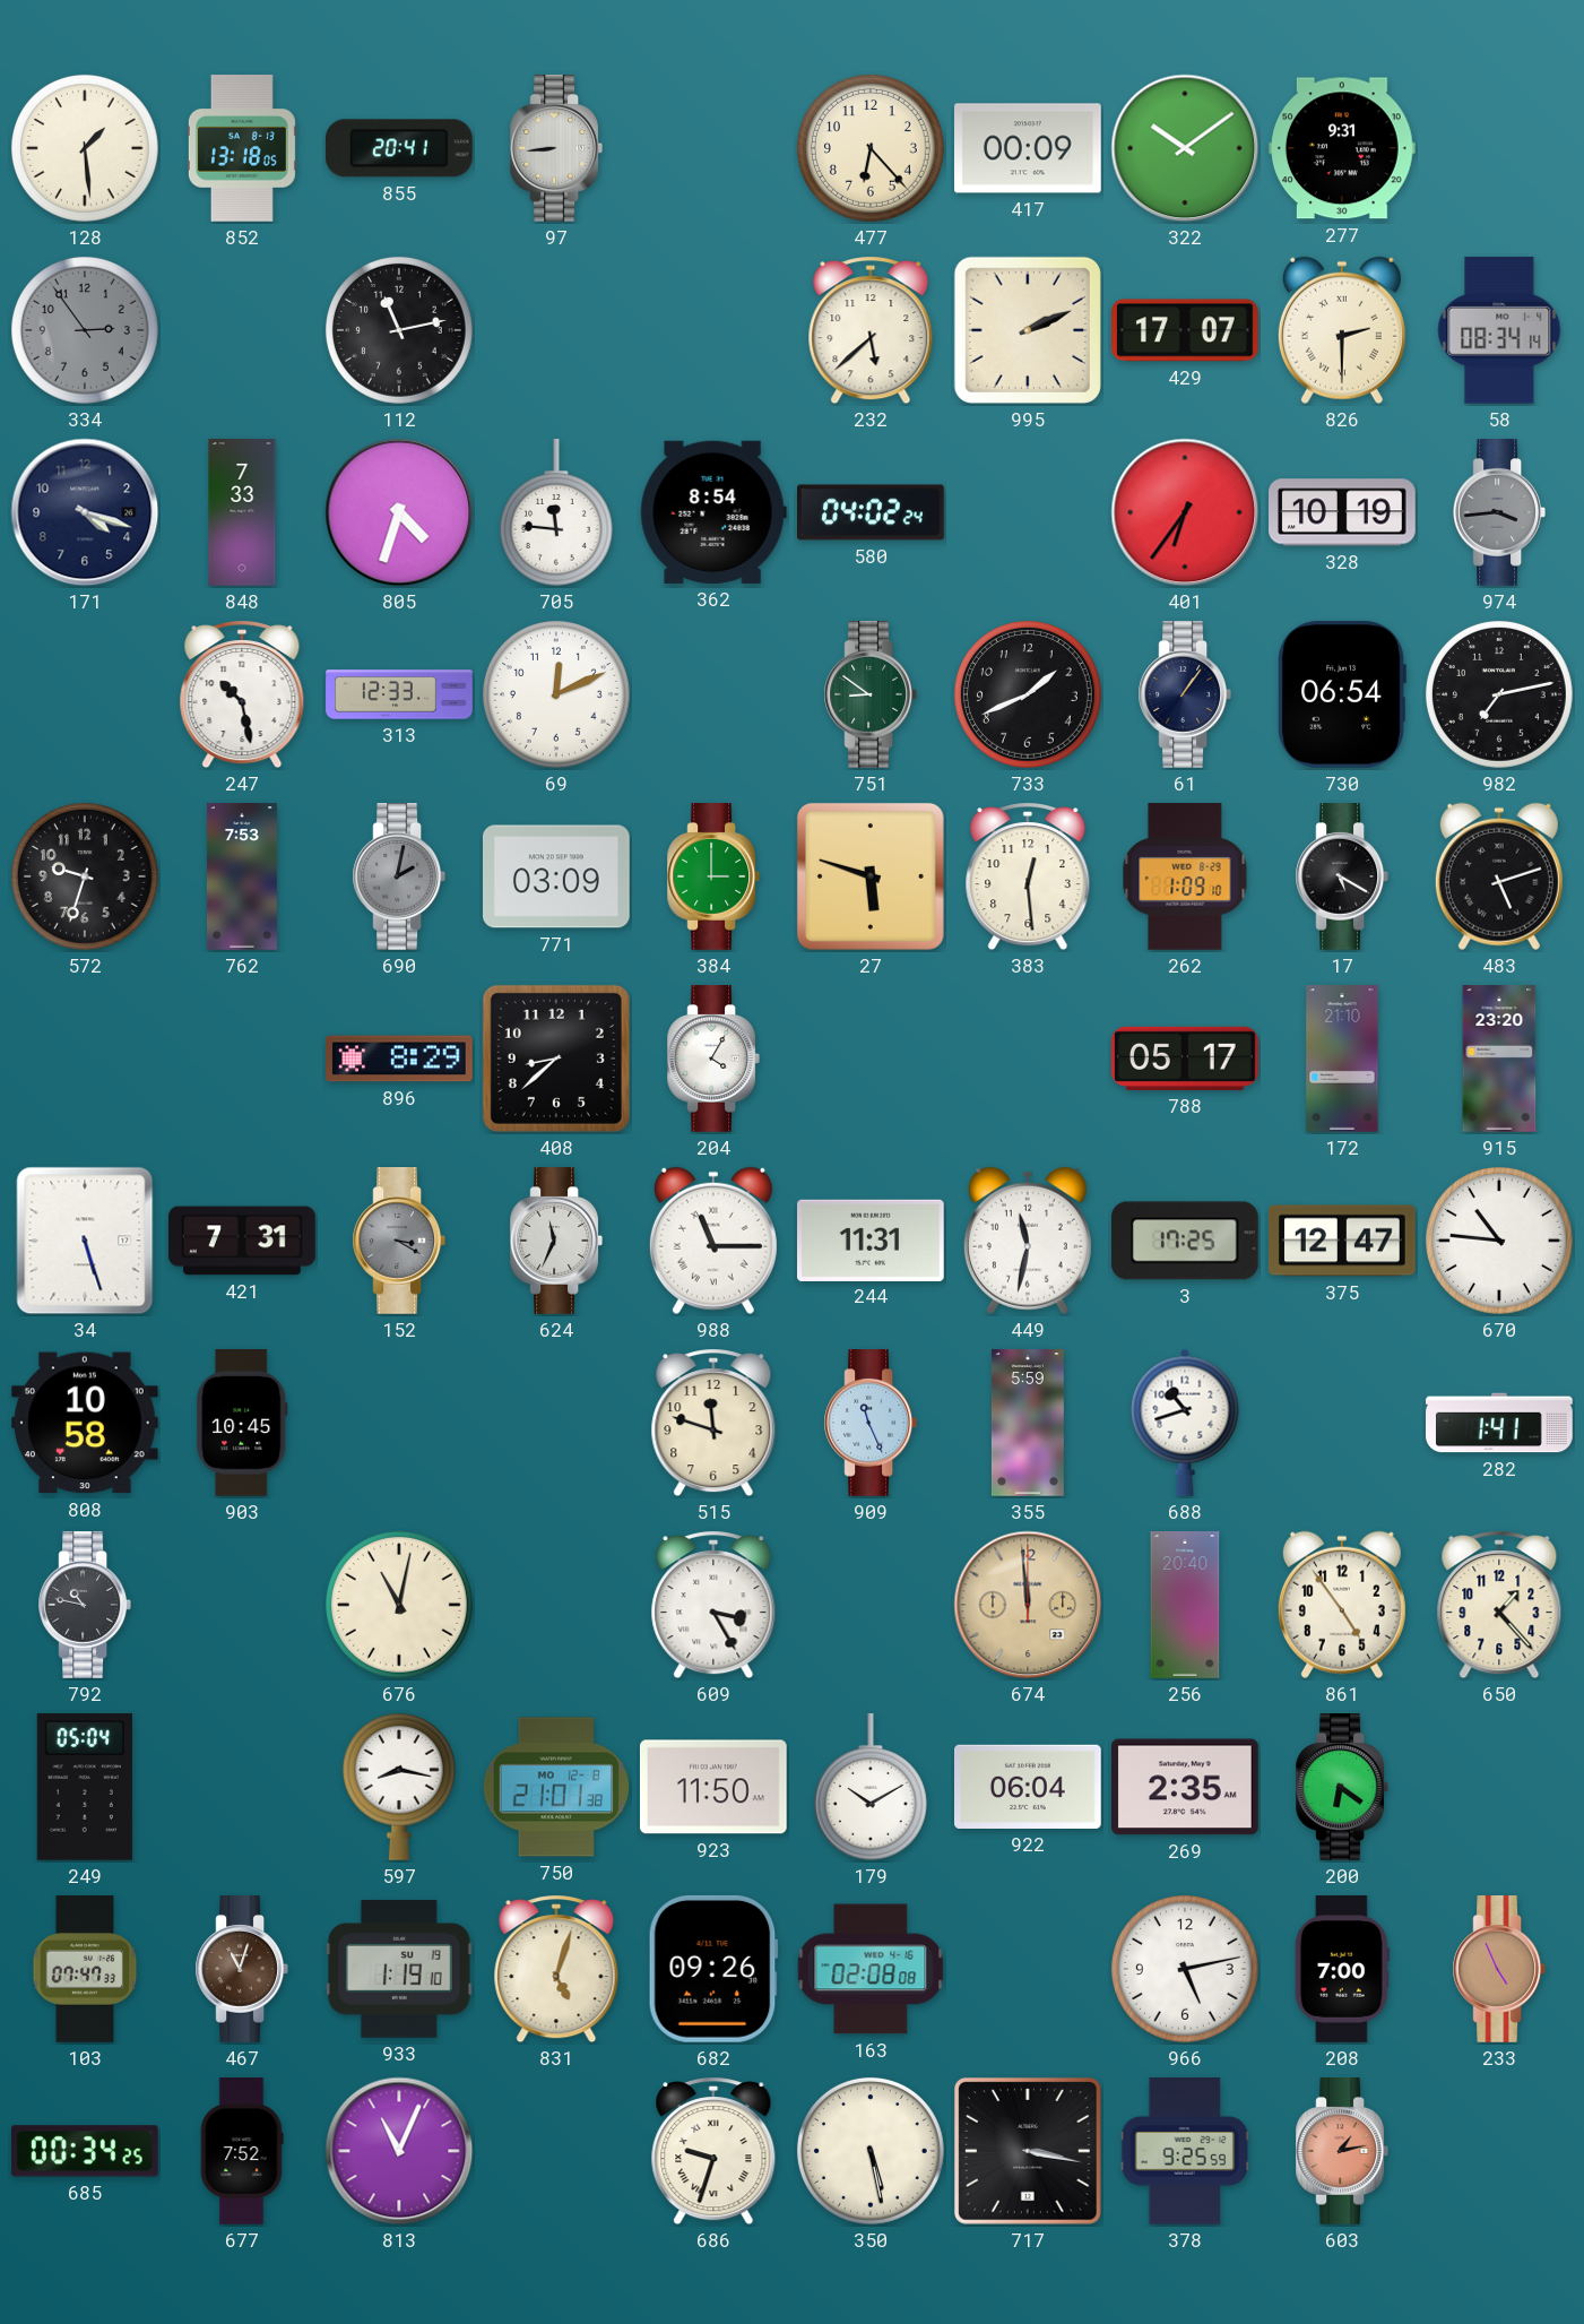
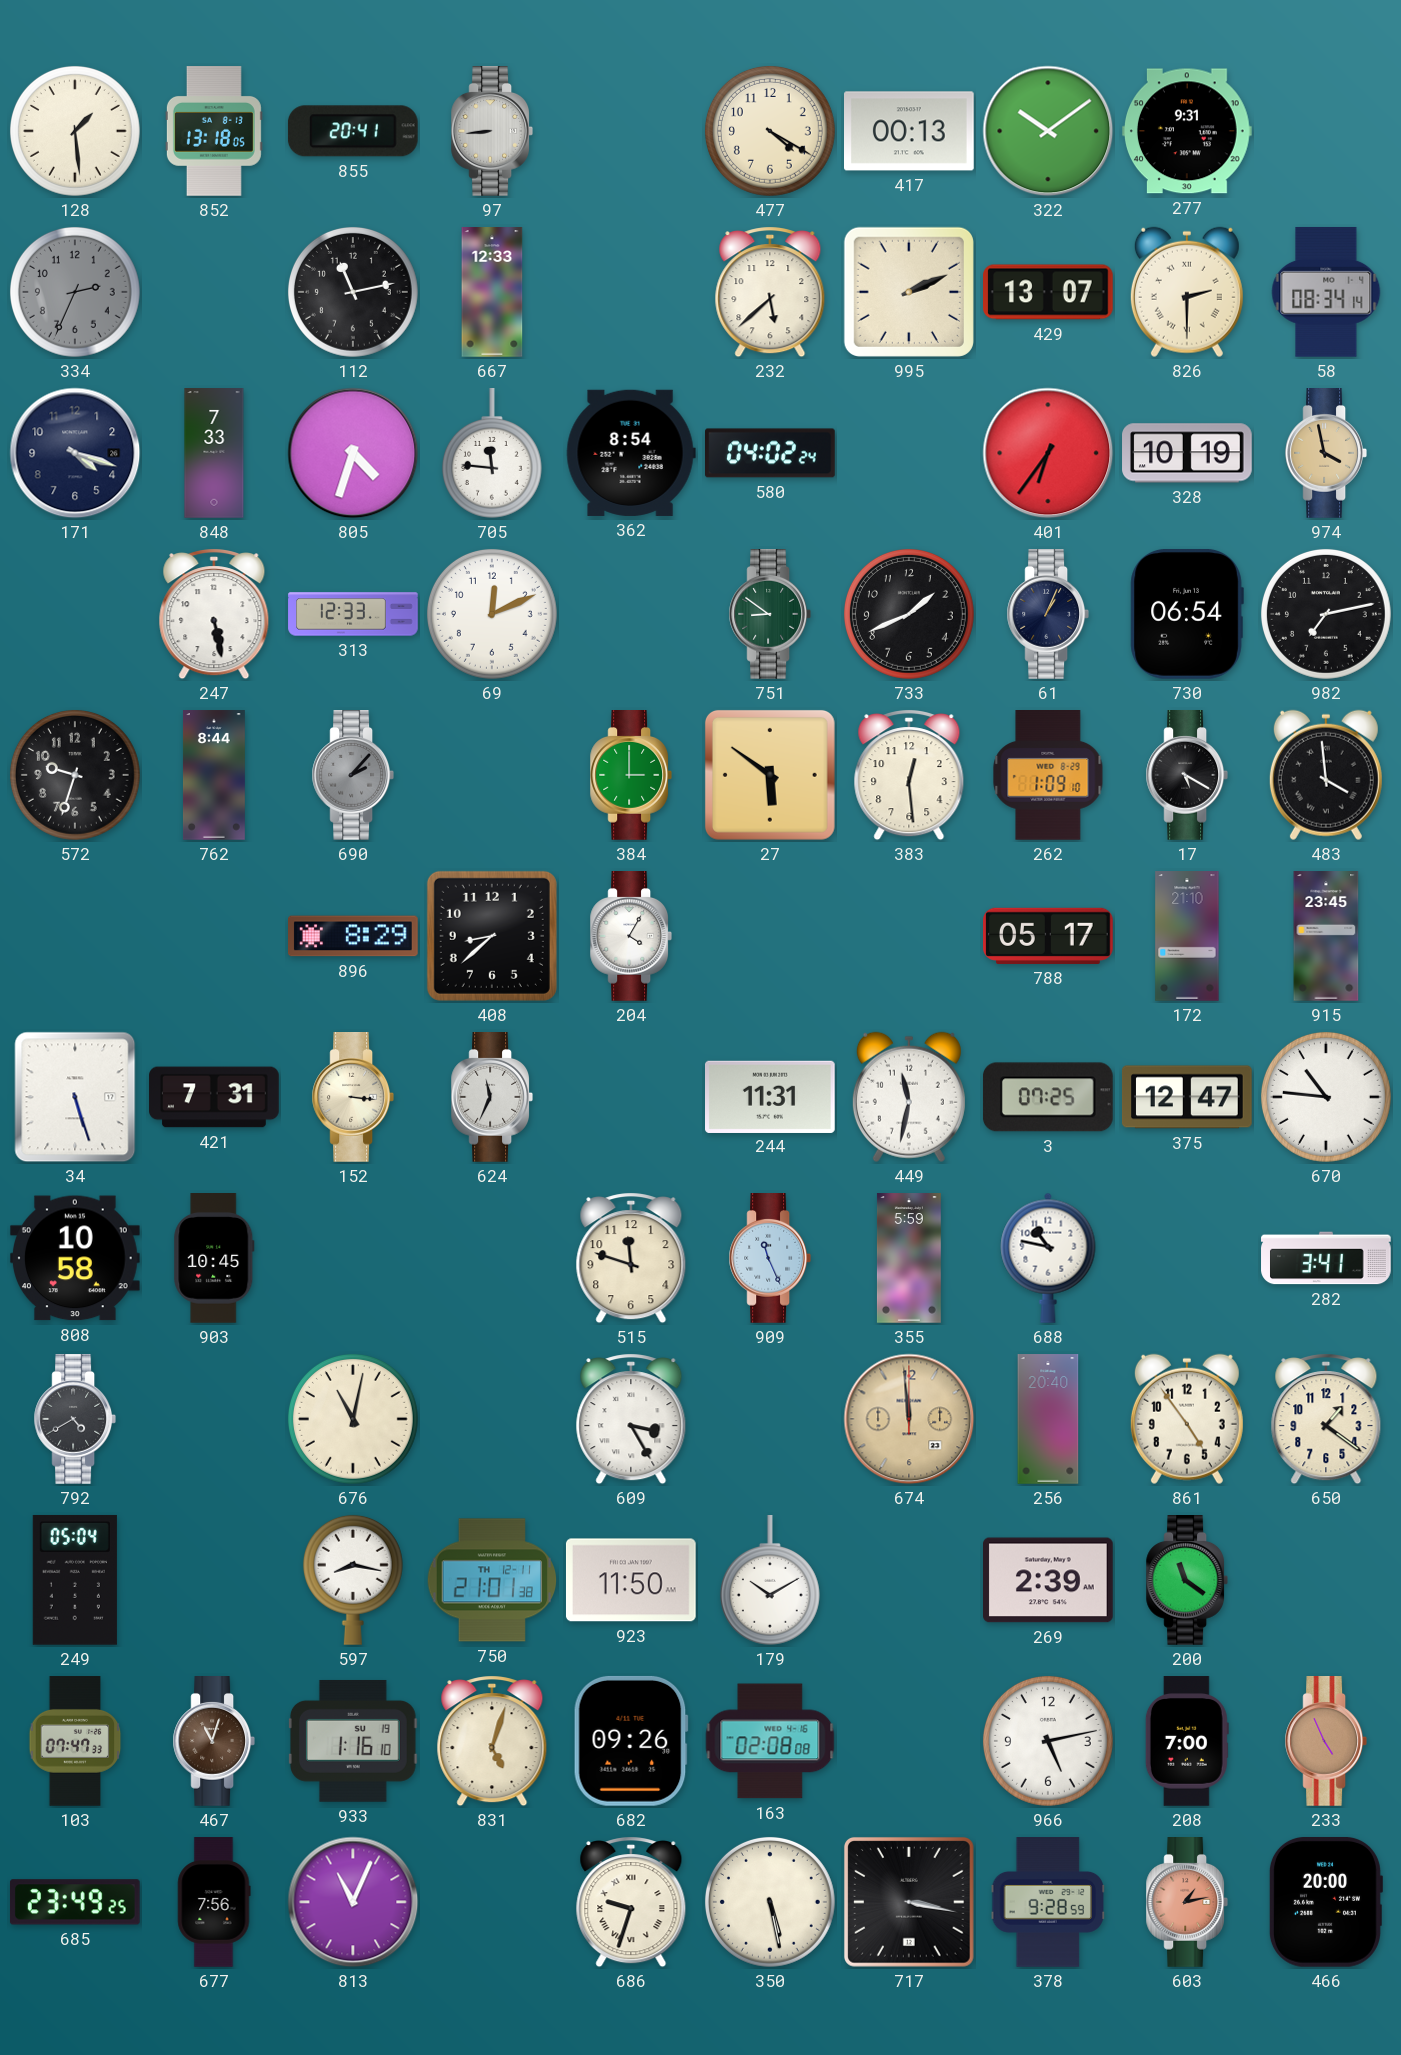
477: 6:23 -> 4:20 (770, 131)
417: 00:09 -> 00:13 (910, 131)
334: 2:54 -> 2:34 (75, 292)
667: none -> 12:33 (492, 292)
429: 17:07 -> 13:07 (1049, 292)
974: 3:44 -> 3:58 (1325, 454)
974 dial: grey -> champagne (1325, 454)
247: 10:28 -> 5:28 (214, 614)
61: 1:06 -> 1:04 (1047, 615)
762: 7:53 -> 8:44 (214, 775)
690: 2:02 -> 2:07 (352, 776)
771: 03:09 -> none (557, 876)
27: 5:48 -> 5:51 (770, 775)
483: 5:12 -> 3:59 (1326, 775)
915: 23:20 -> 23:45 (1326, 936)
152: 3:20 -> 3:16 (352, 1098)
152 dial: grey -> cream (352, 1098)
988: 11:15 -> none (713, 1241)
3: 17:25 -> 07:25 (1048, 1097)
688: 10:42 -> 10:47 (1048, 1258)
282: 1:41 -> 3:41 (1326, 1258)
792: 10:47 -> 4:40 (74, 1420)
650: 1:23 -> 1:21 (1326, 1419)
750 date: MO 12-8 -> TH 12-11 (492, 1580)
922: 06:04 -> none (1029, 1787)
269: 2:35 -> 2:39 (1049, 1580)
200: 6:21 -> 11:21 (1186, 1581)
933: 1:19 -> 1:16 (354, 1741)
685: 00:34 -> 23:49 (75, 1902)
677: 7:52 -> 7:56 (214, 1902)
378: 9:25 -> 9:28 (1048, 1902)
466: none -> 20:00 (1325, 1902)
